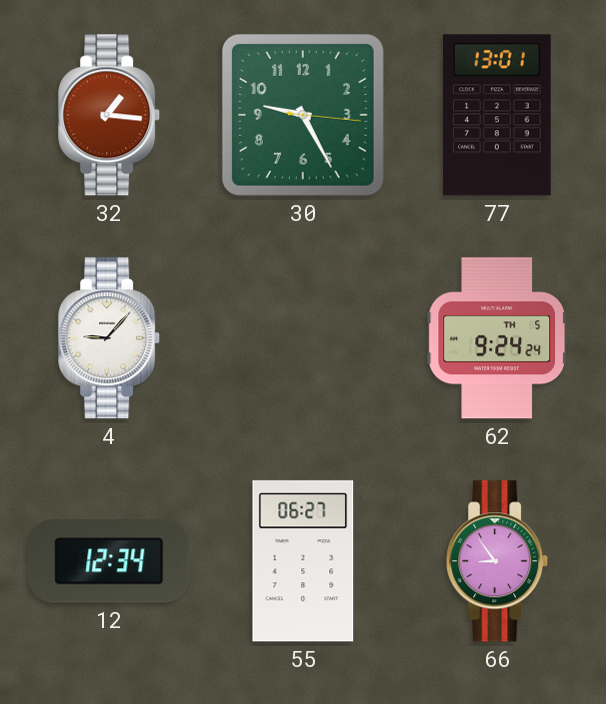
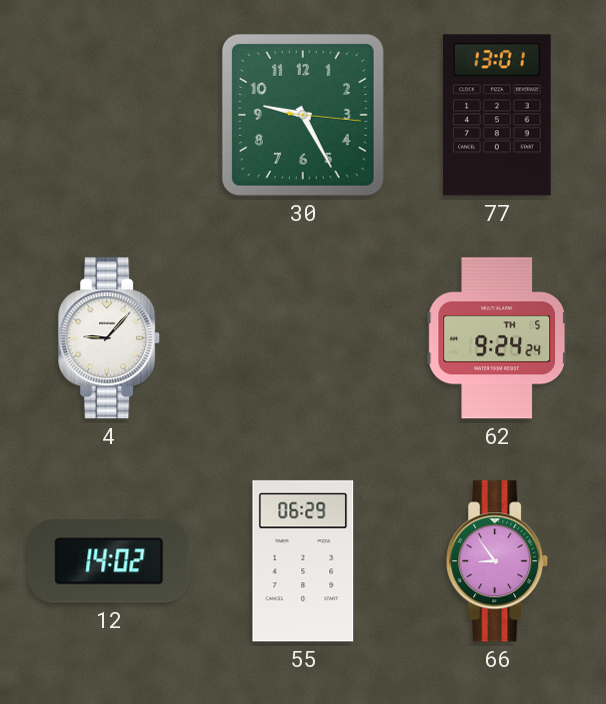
32: 1:16 -> none (110, 115)
12: 12:34 -> 14:02 (109, 561)
55: 06:27 -> 06:29 (303, 561)
